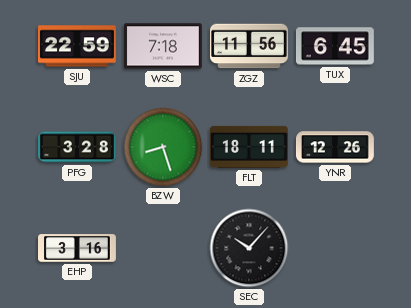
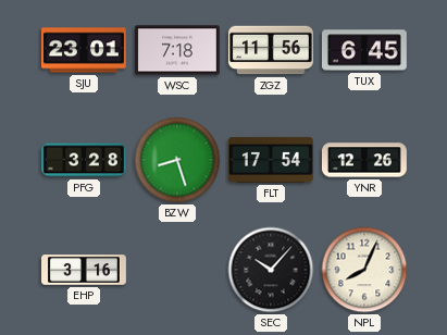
SJU: 22:59 -> 23:01 (85, 50)
FLT: 18:11 -> 17:54 (271, 160)
NPL: none -> 8:04 (364, 270)
